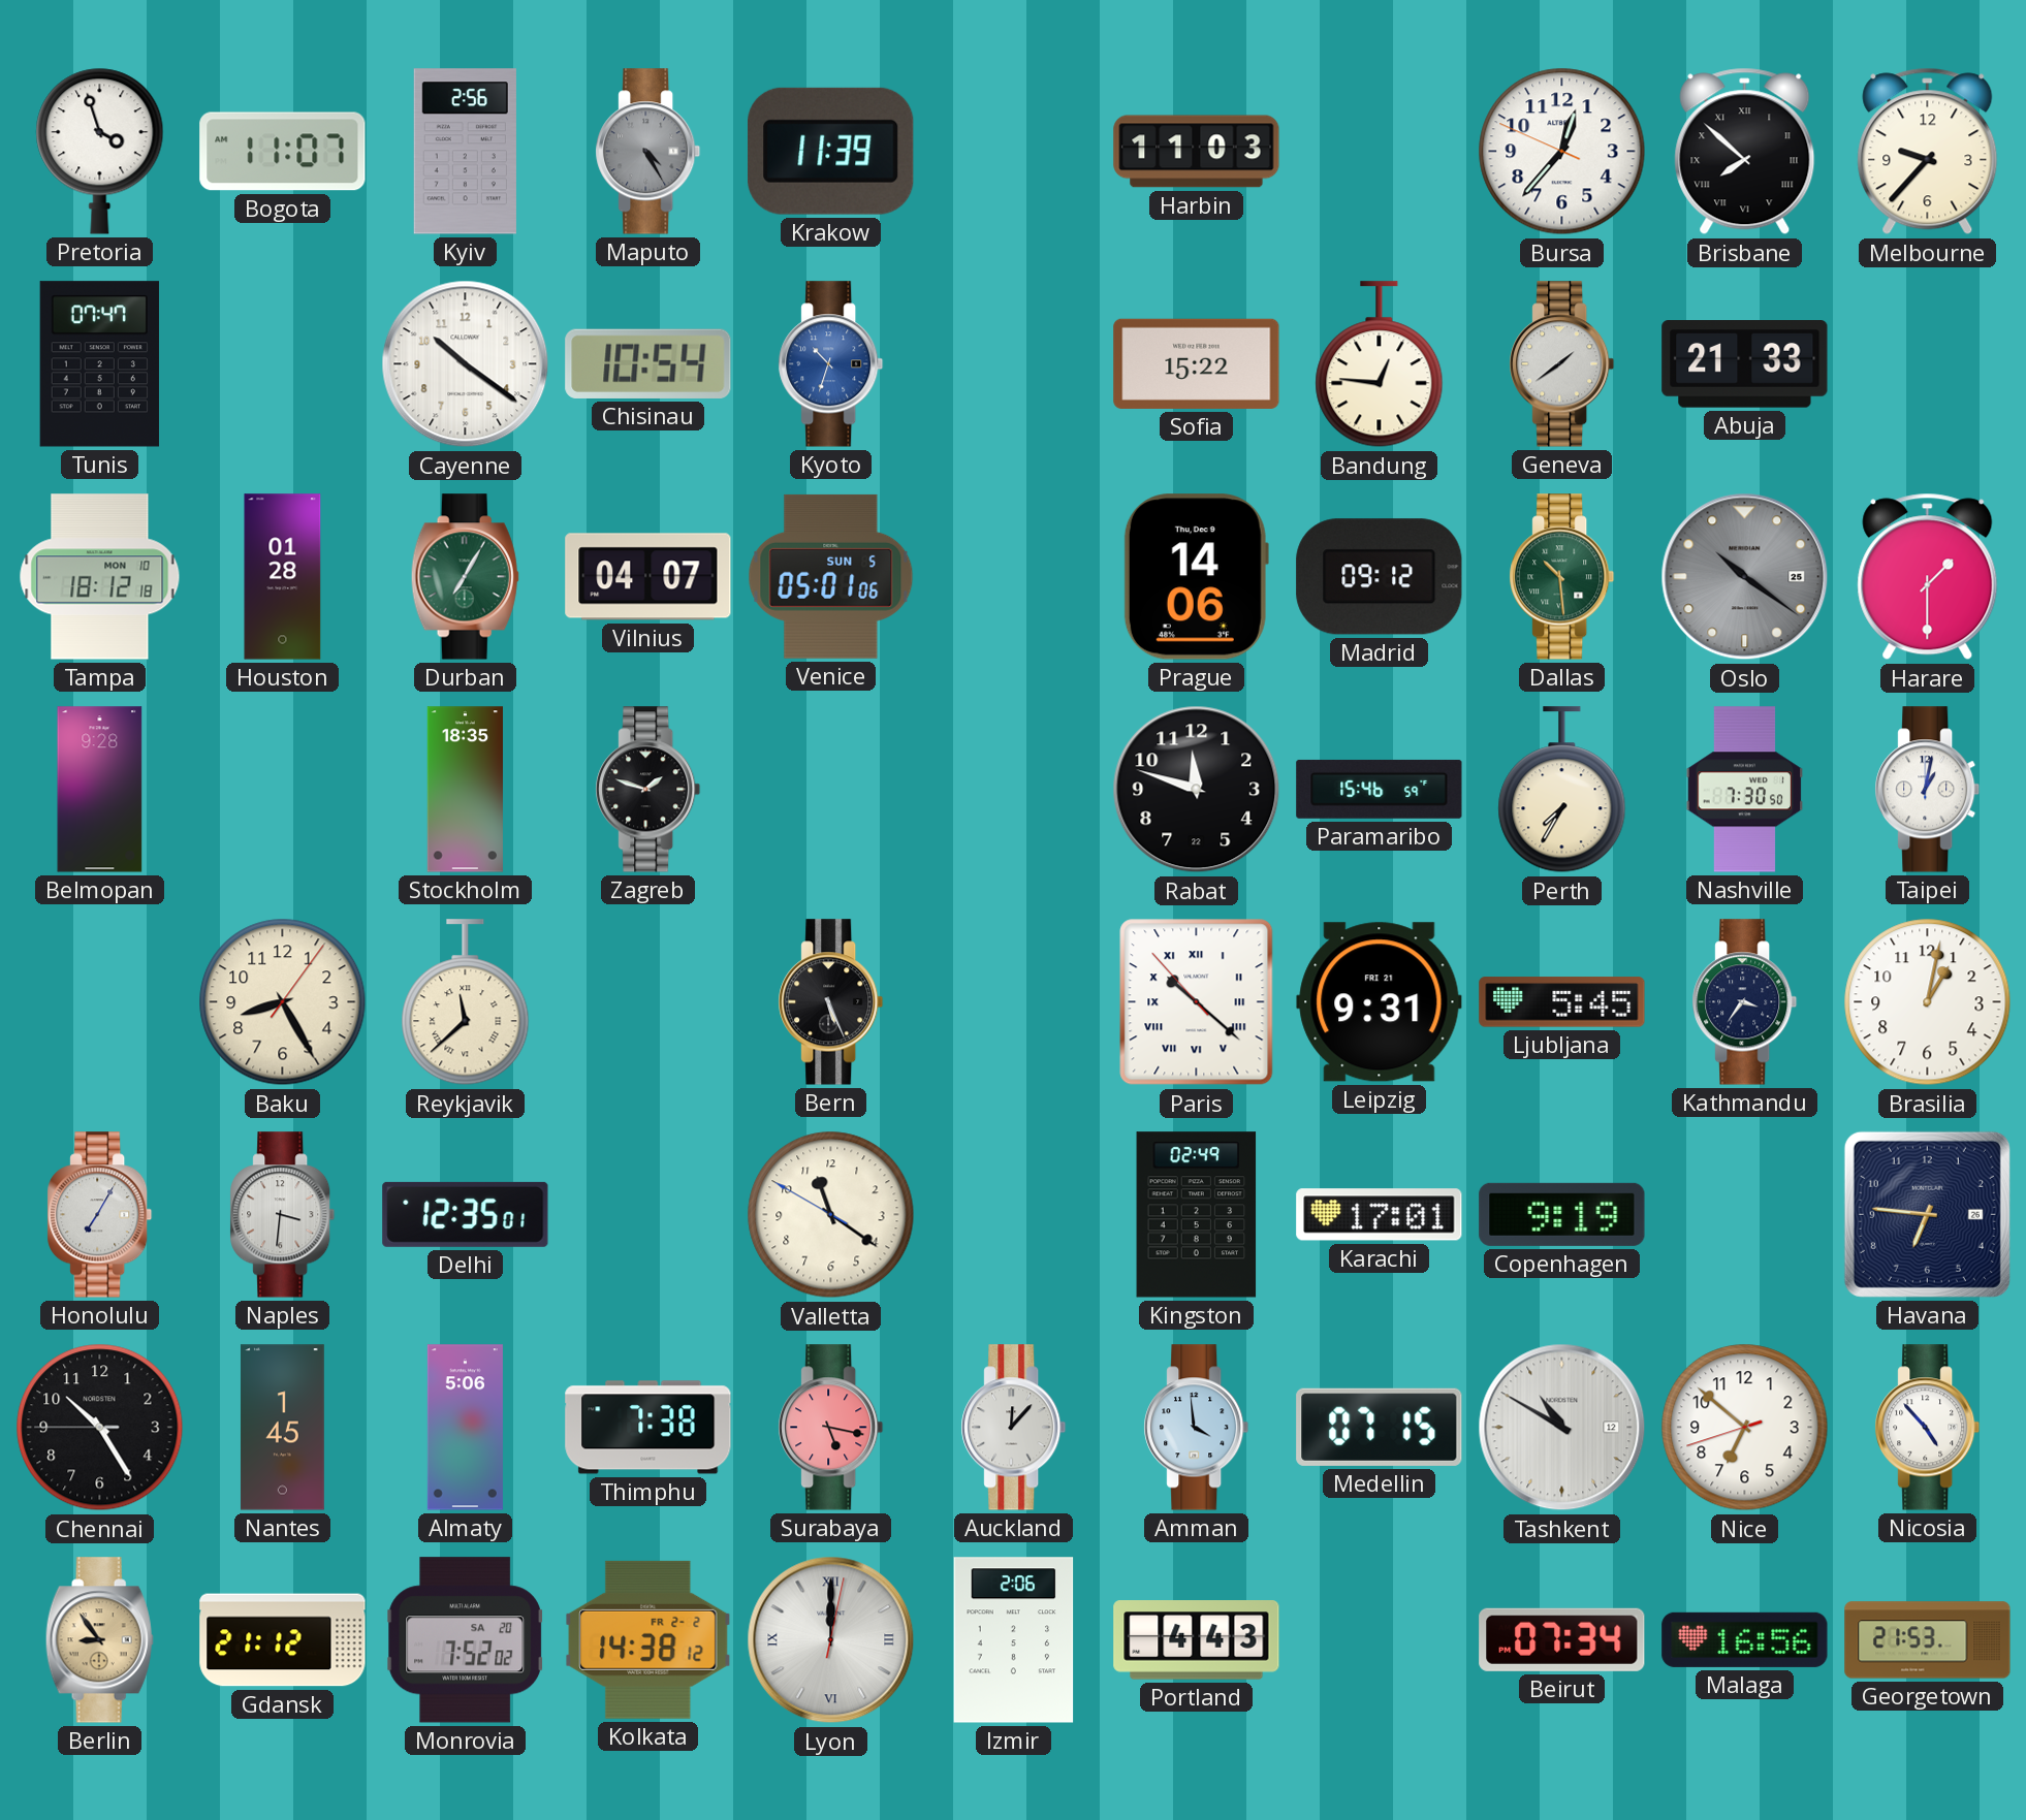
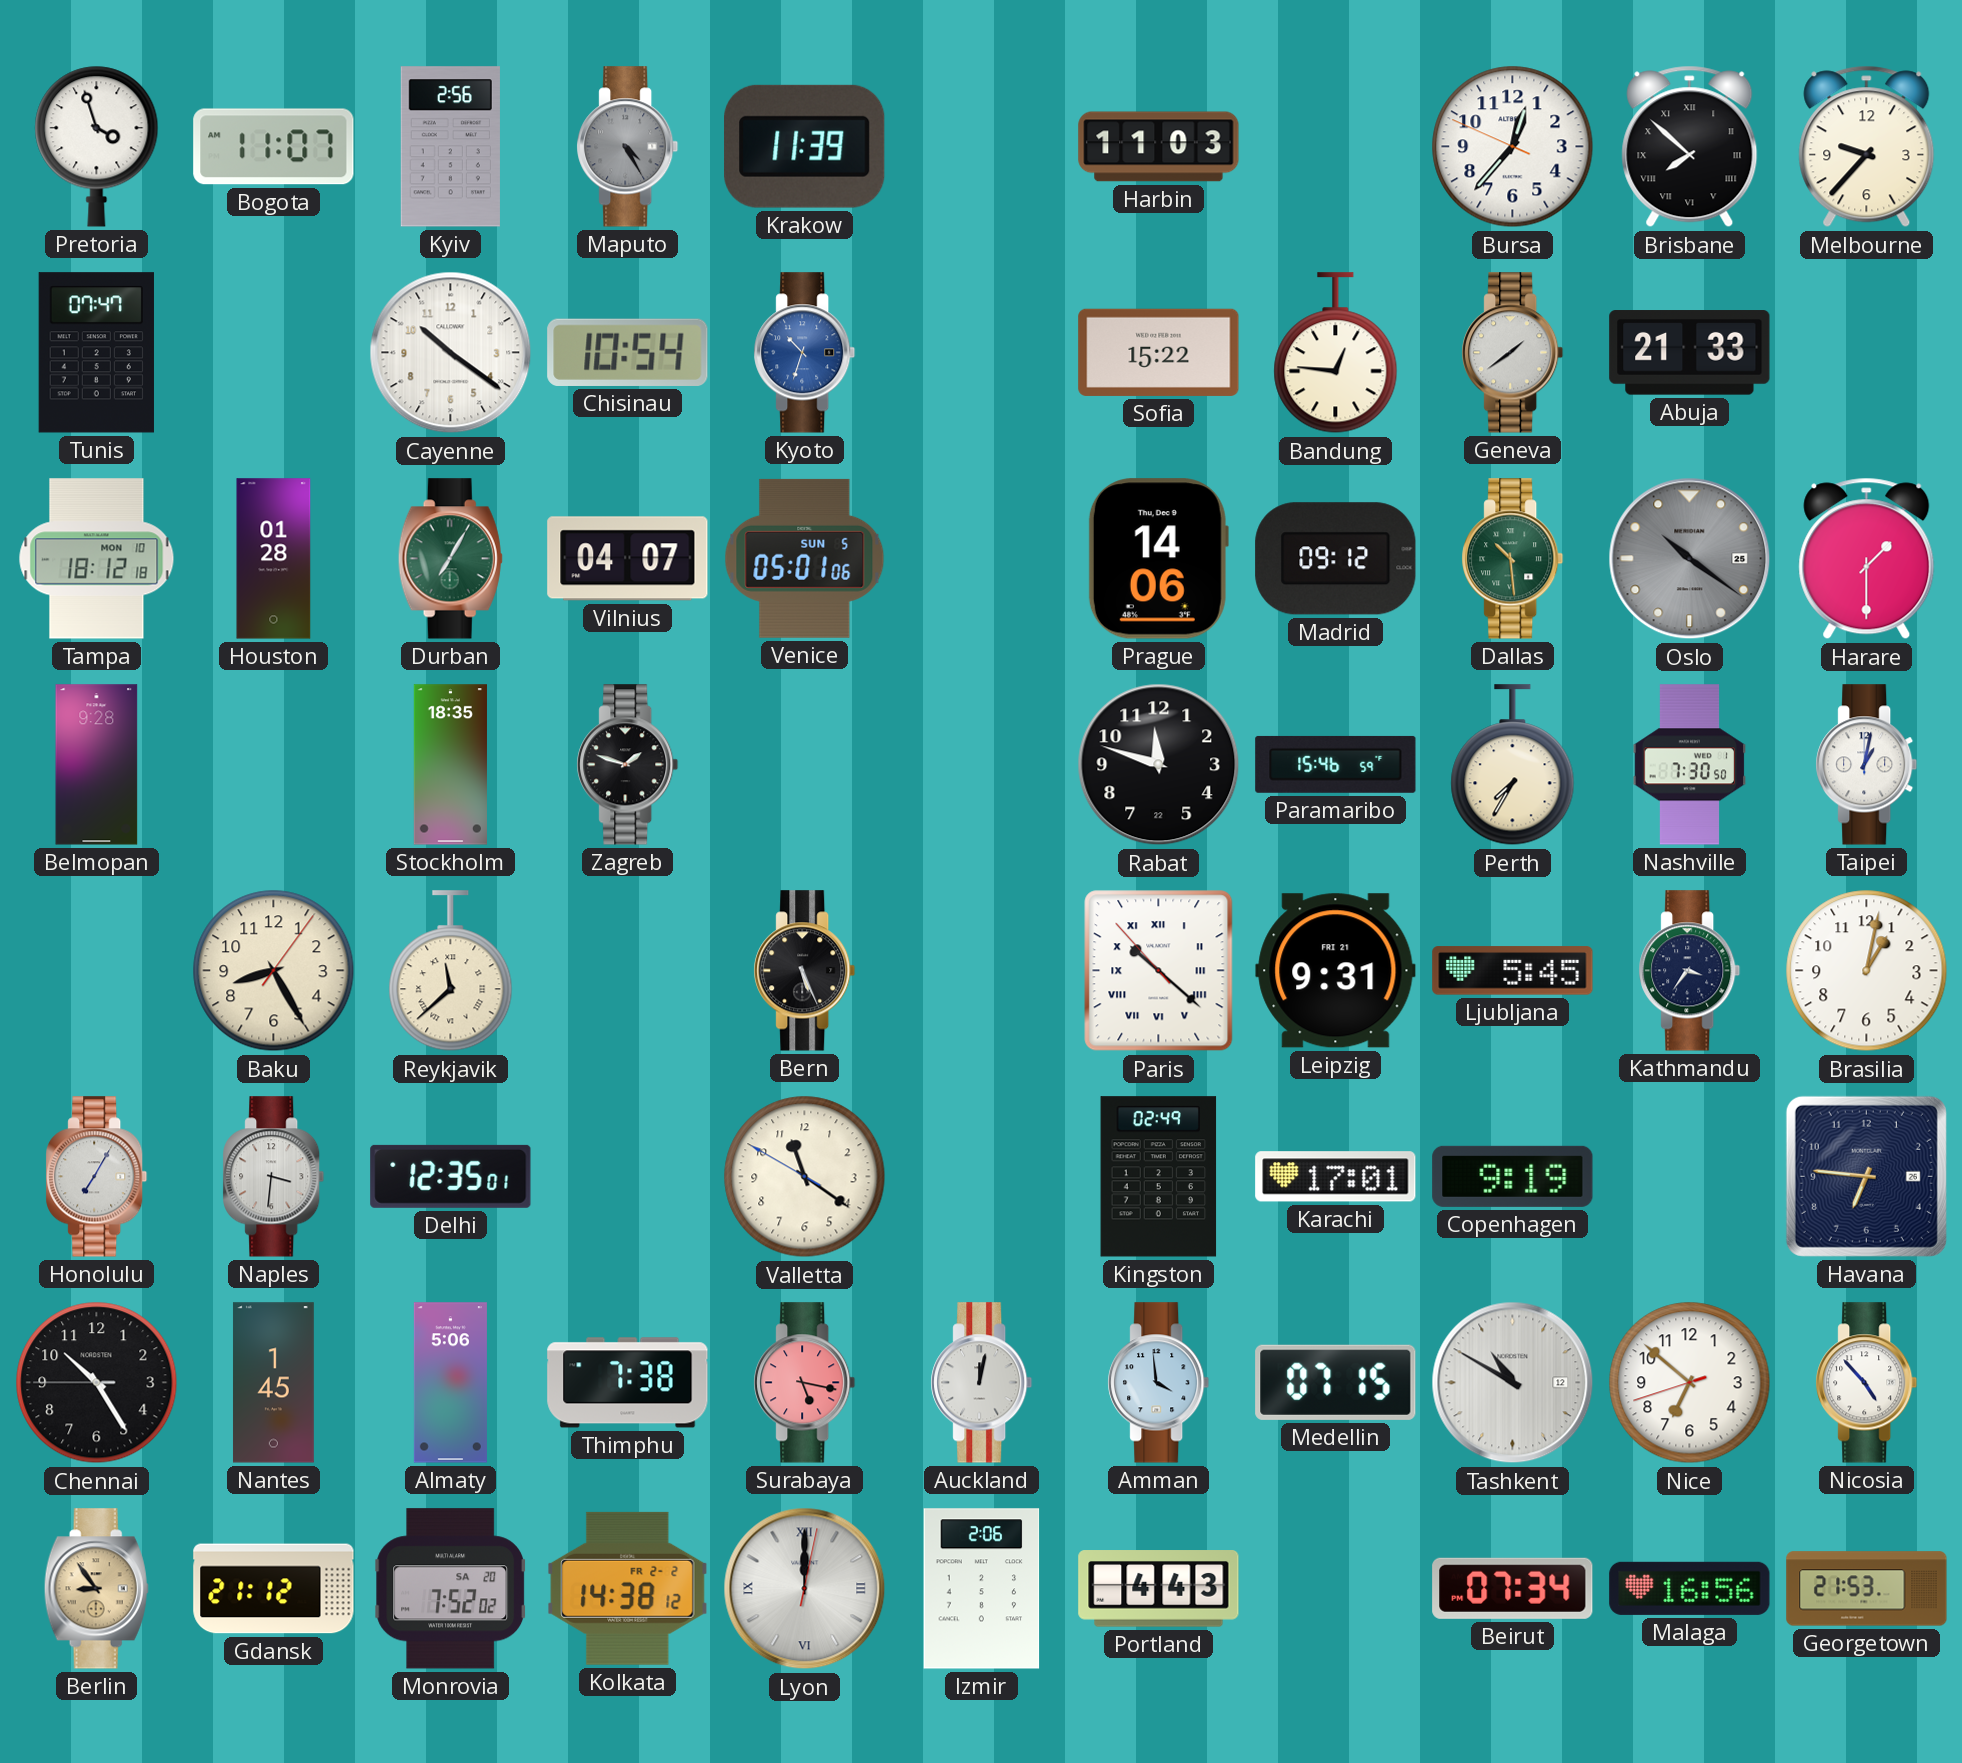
Auckland: 12:07 -> 12:02 (982, 1383)
